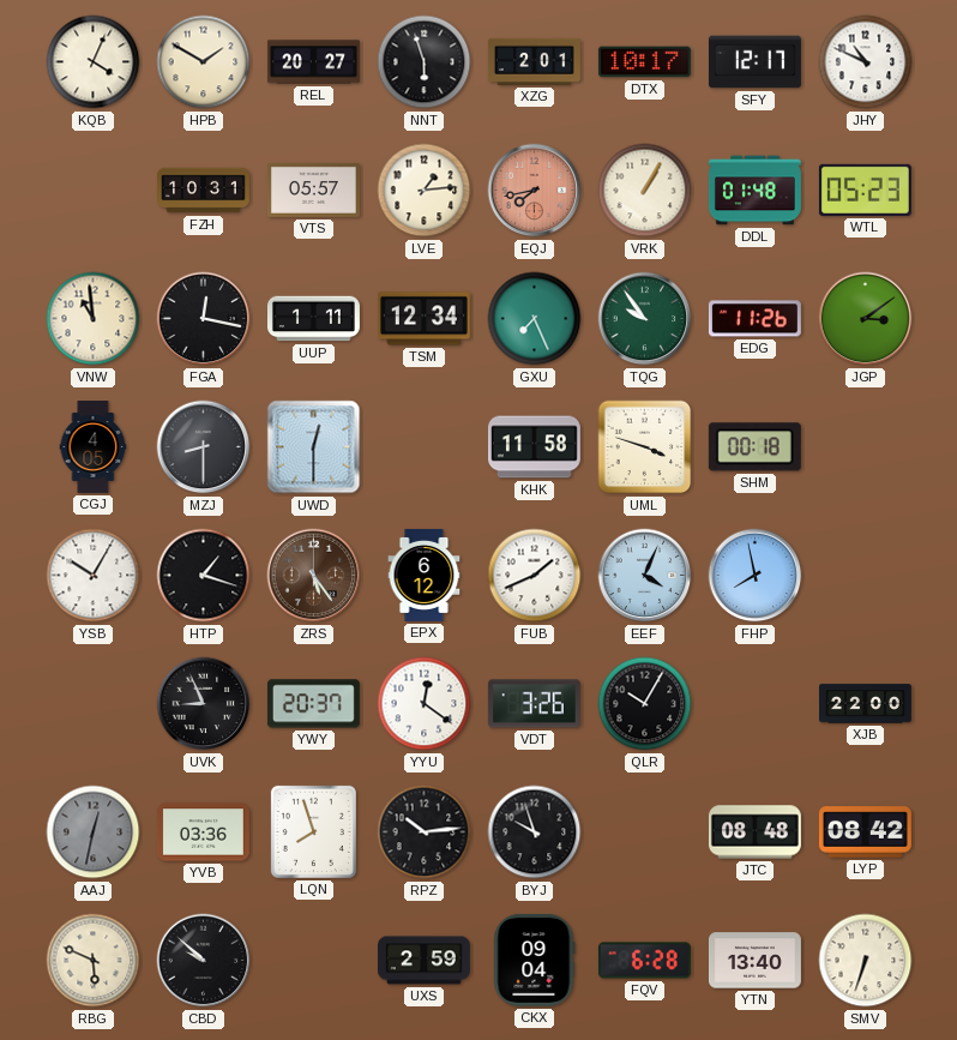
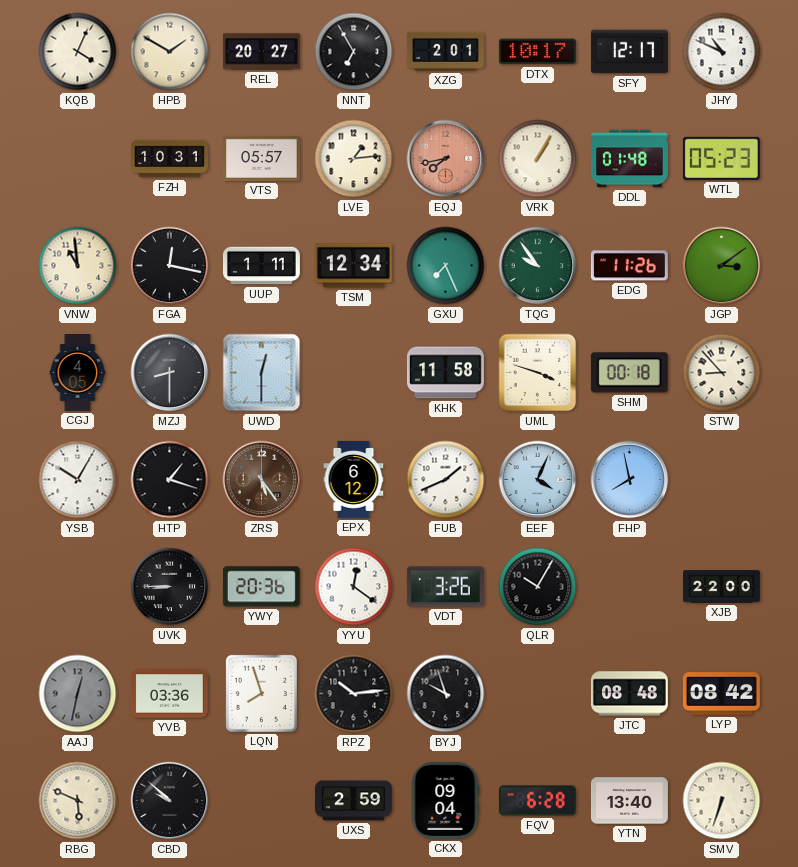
NNT: 5:57 -> 6:55 (354, 52)
STW: none -> 8:53 (722, 373)
UVK: 8:56 -> 8:45 (170, 587)
YWY: 20:37 -> 20:36 (261, 587)
